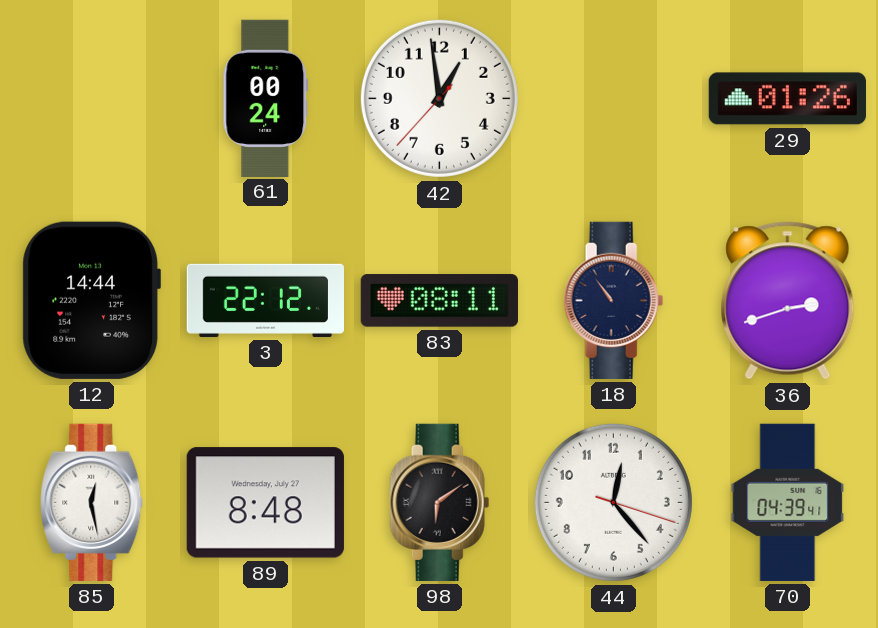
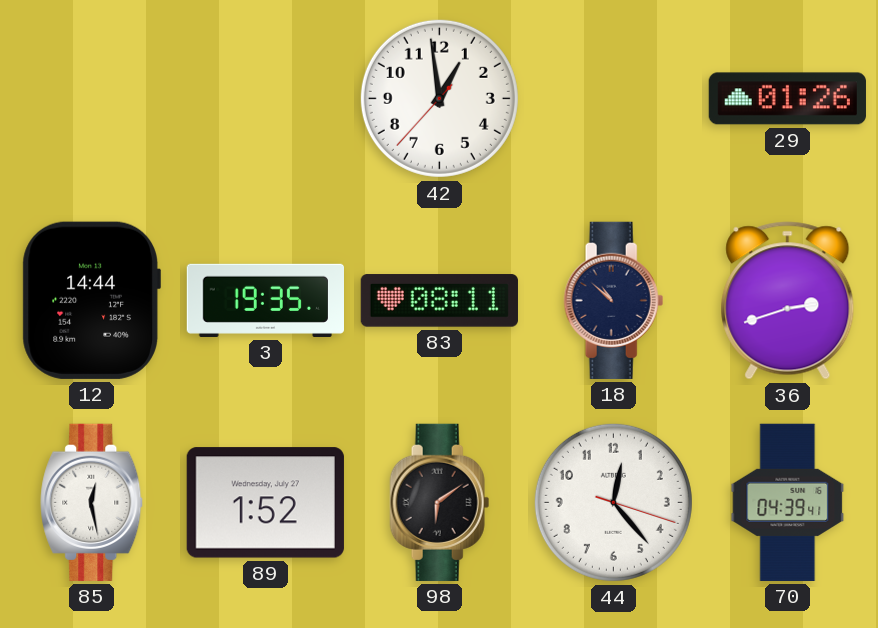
61: 00:24 -> none (266, 98)
3: 22:12 -> 19:35 (265, 300)
18: 10:54 -> 10:52 (614, 300)
89: 8:48 -> 1:52 (265, 503)
